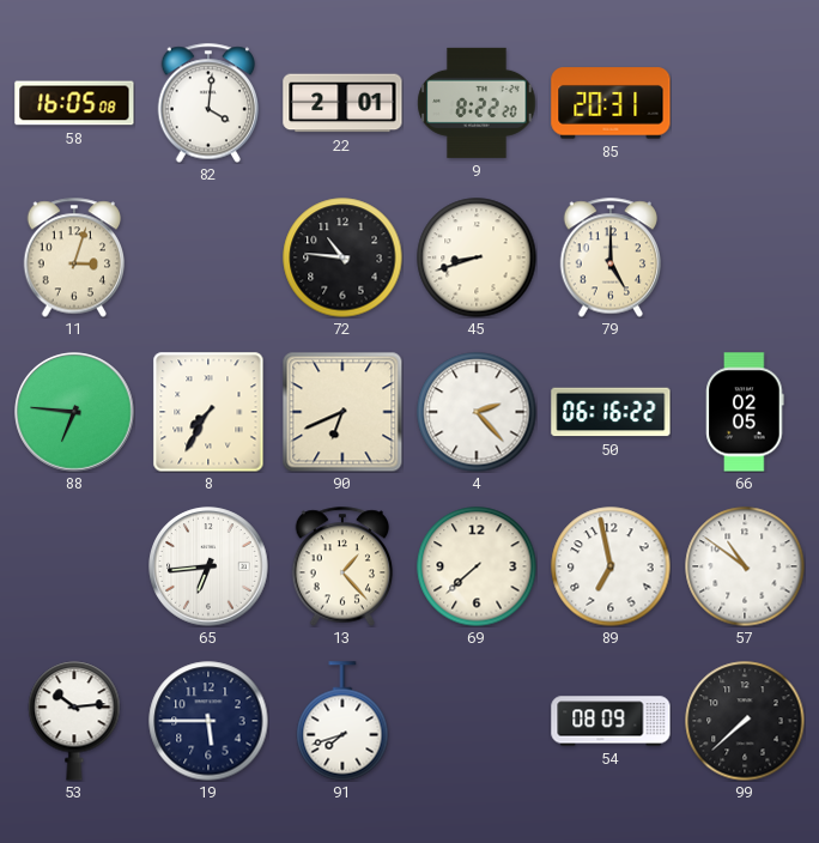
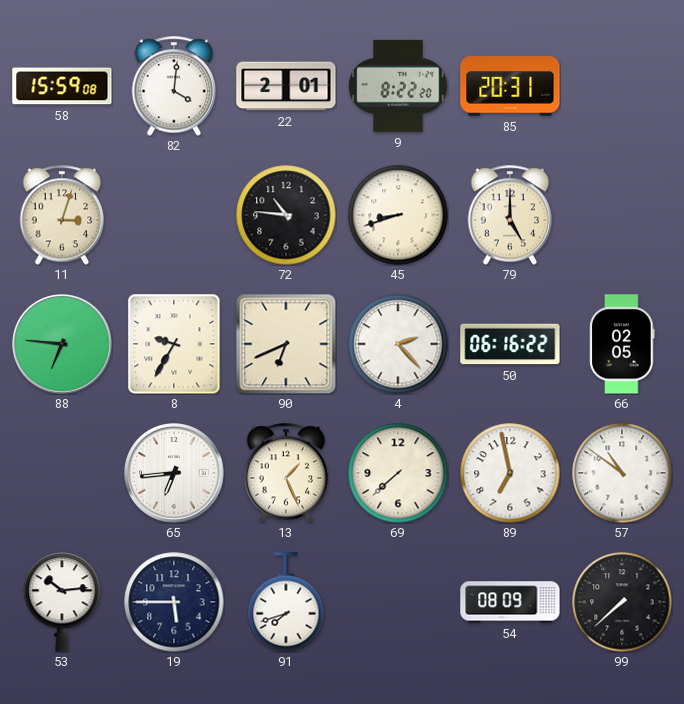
58: 16:05 -> 15:59 (62, 86)
8: 7:35 -> 9:35 (174, 344)
13: 1:23 -> 1:26 (286, 473)
